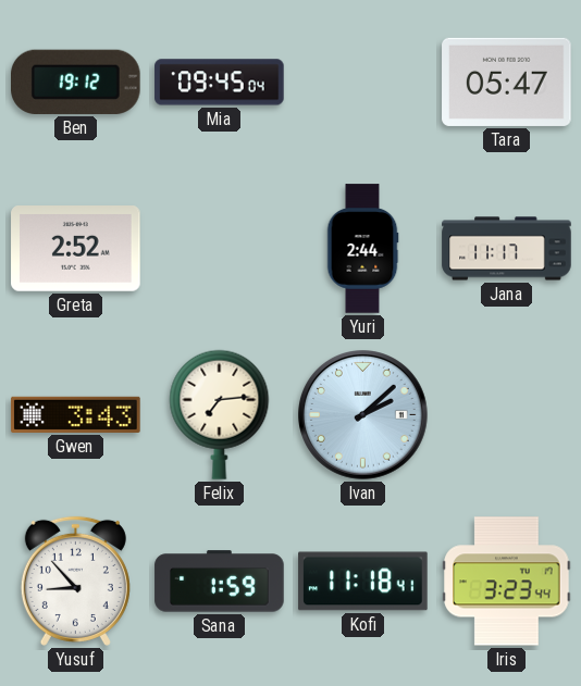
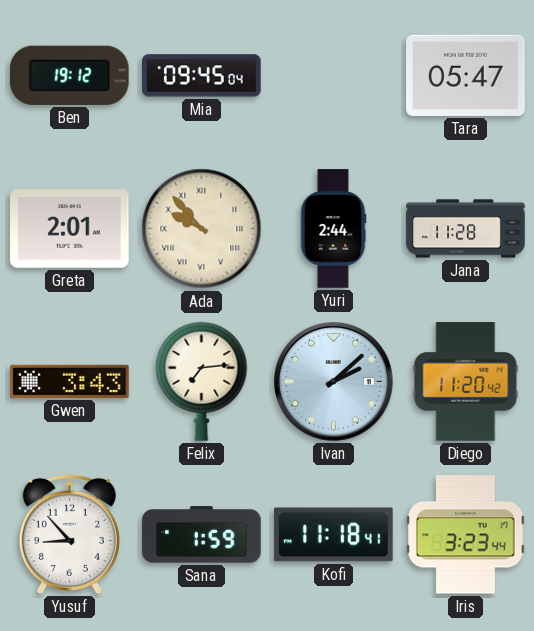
Greta: 2:52 -> 2:01 (70, 229)
Ada: none -> 9:53 (202, 229)
Jana: 11:17 -> 11:28 (466, 229)
Diego: none -> 11:20 (466, 382)
